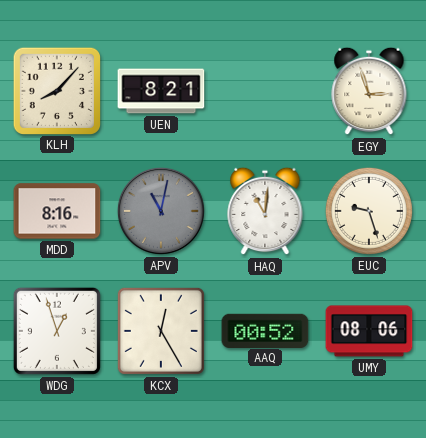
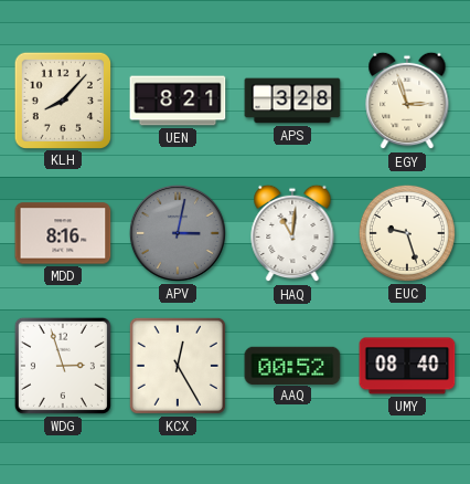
APS: none -> 3:28 (292, 101)
APV: 11:02 -> 3:02 (178, 233)
WDG: 12:57 -> 2:57 (63, 366)
UMY: 08:06 -> 08:40 (407, 366)
